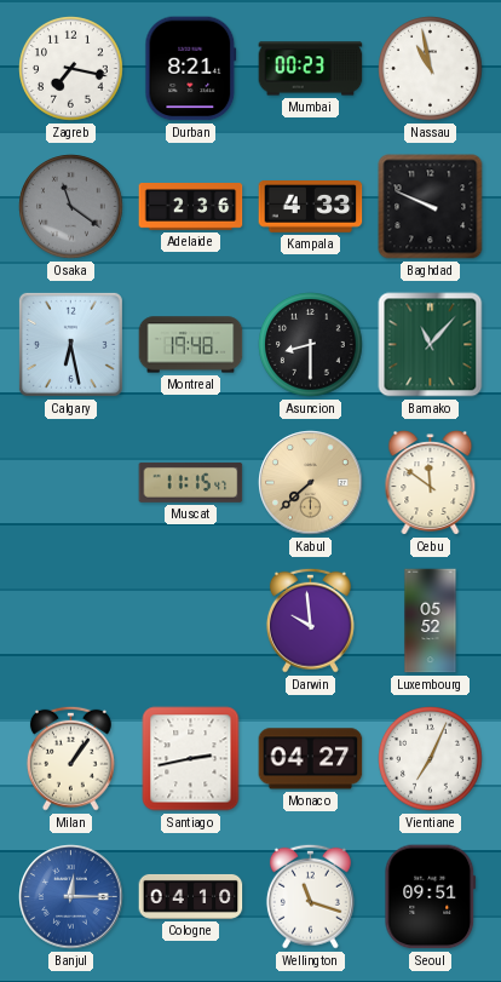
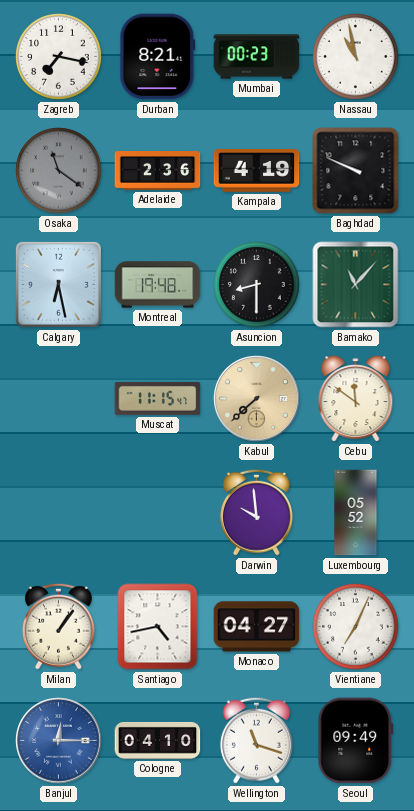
Kampala: 4:33 -> 4:19 (257, 171)
Santiago: 2:43 -> 4:43 (158, 627)
Seoul: 09:51 -> 09:49 (356, 741)
